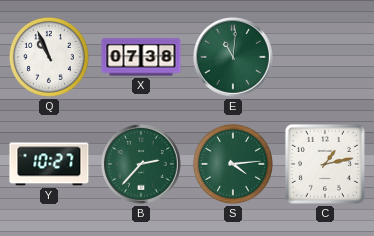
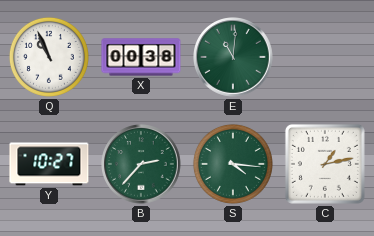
X: 07:38 -> 00:38 (141, 57)
S: 4:14 -> 4:16 (233, 164)
